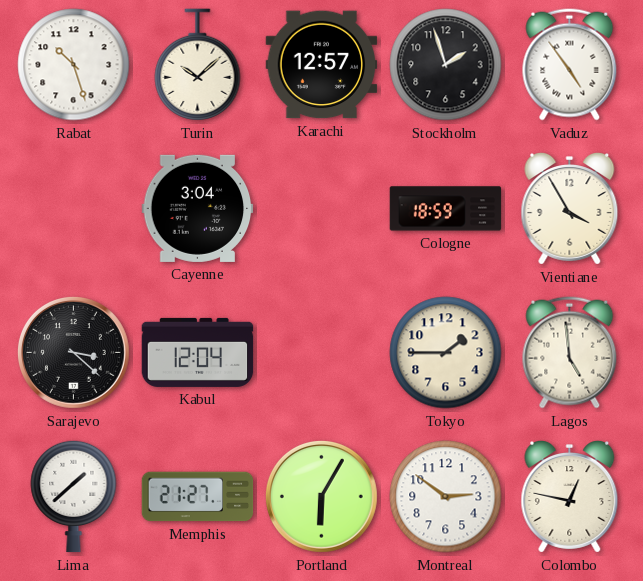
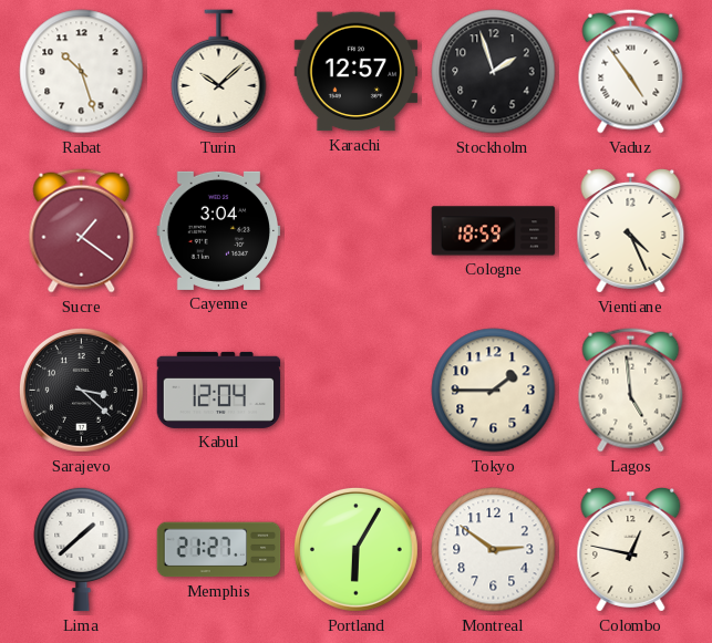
Sucre: none -> 1:21 (82, 231)
Vientiane: 3:55 -> 4:26 (631, 231)
